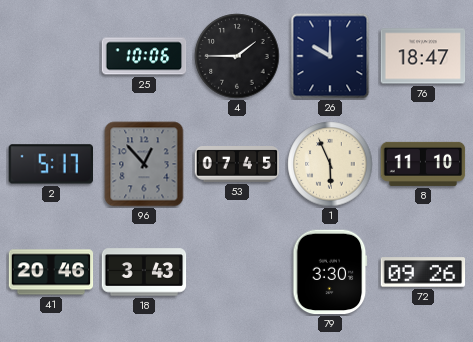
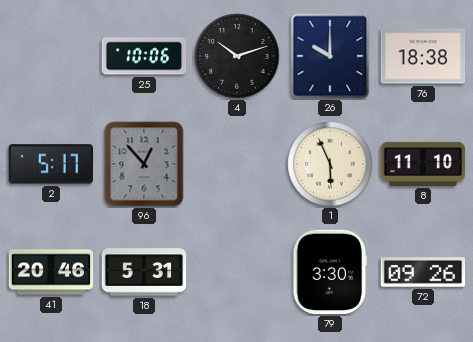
4: 1:45 -> 10:12 (237, 56)
76: 18:47 -> 18:38 (423, 56)
53: 07:45 -> none (237, 165)
18: 3:43 -> 5:31 (144, 272)
